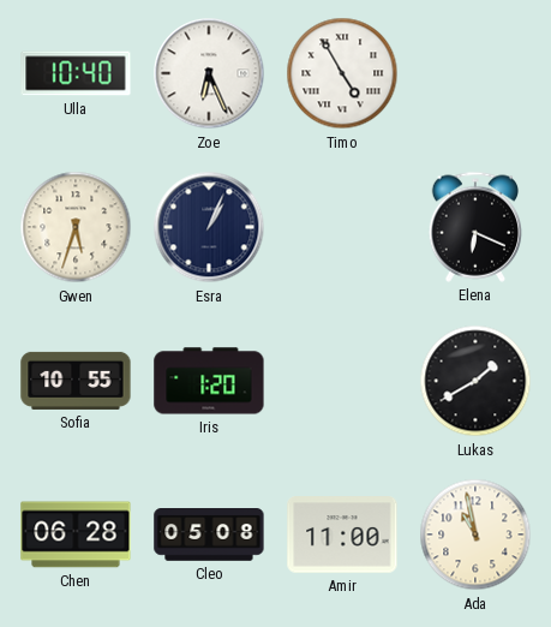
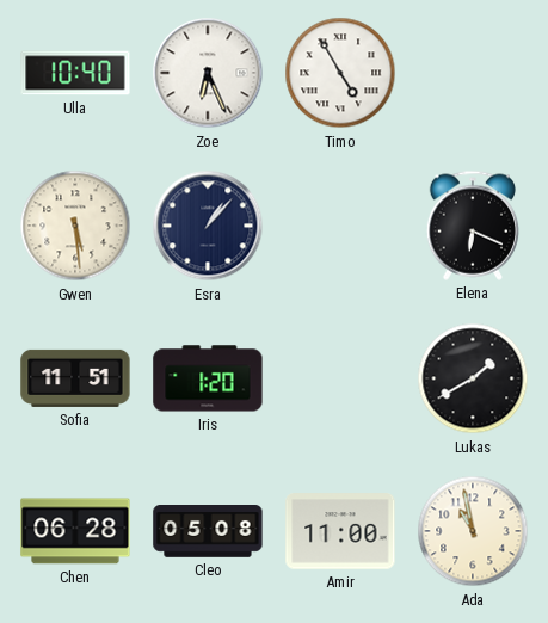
Gwen: 5:33 -> 5:29 (75, 226)
Esra: 1:04 -> 1:07 (208, 226)
Sofia: 10:55 -> 11:51 (75, 378)
